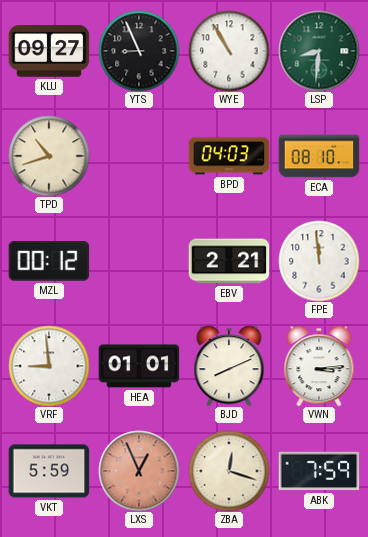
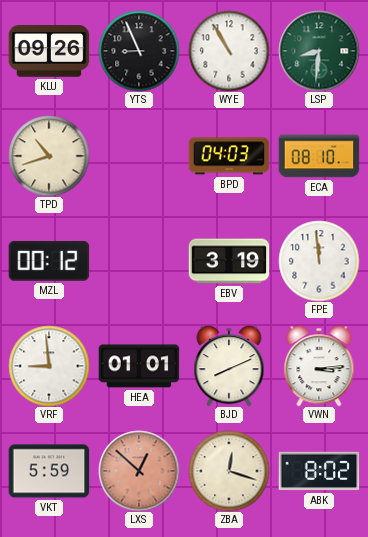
KLU: 09:27 -> 09:26 (49, 51)
EBV: 2:21 -> 3:19 (229, 261)
LXS: 12:56 -> 12:52 (139, 471)
ABK: 7:59 -> 8:02 (319, 471)
